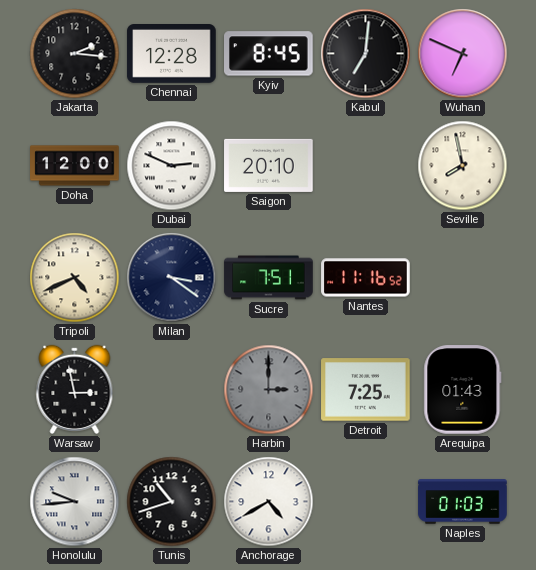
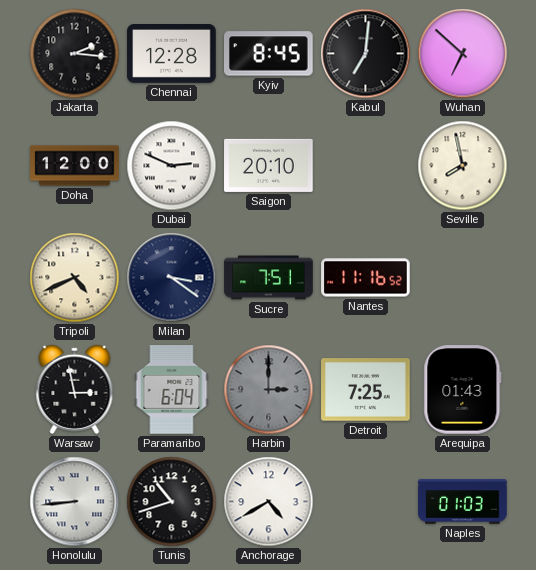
Wuhan: 6:49 -> 6:52 (463, 54)
Paramaribo: none -> 6:04 (172, 390)
Honolulu: 9:44 -> 8:44 (75, 502)
